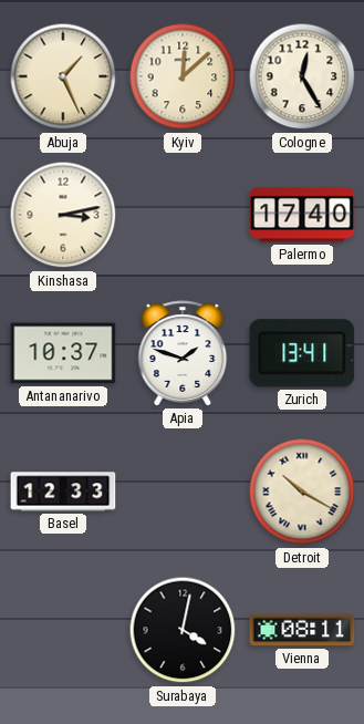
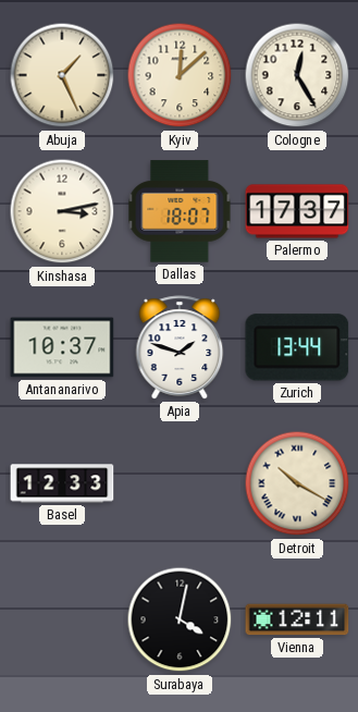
Dallas: none -> 18:07 (180, 211)
Palermo: 17:40 -> 17:37 (297, 211)
Zurich: 13:41 -> 13:44 (297, 347)
Vienna: 08:11 -> 12:11 (297, 619)
